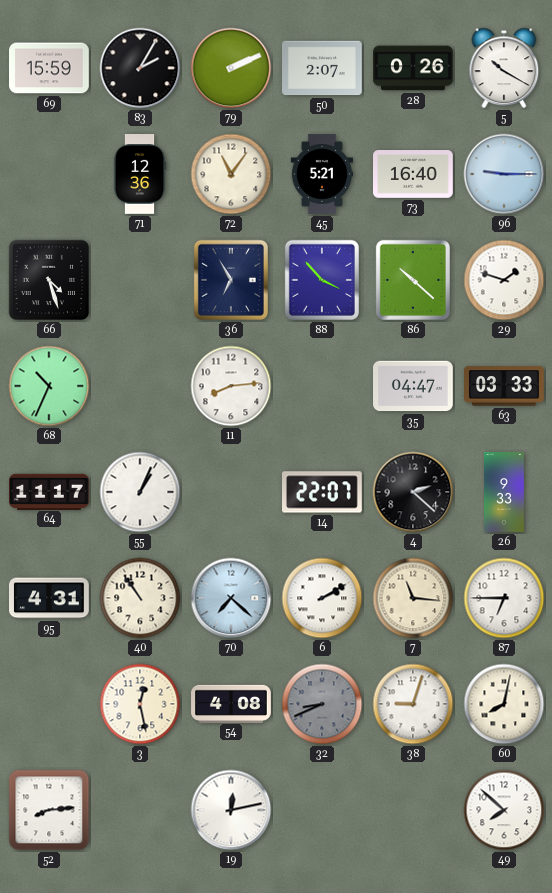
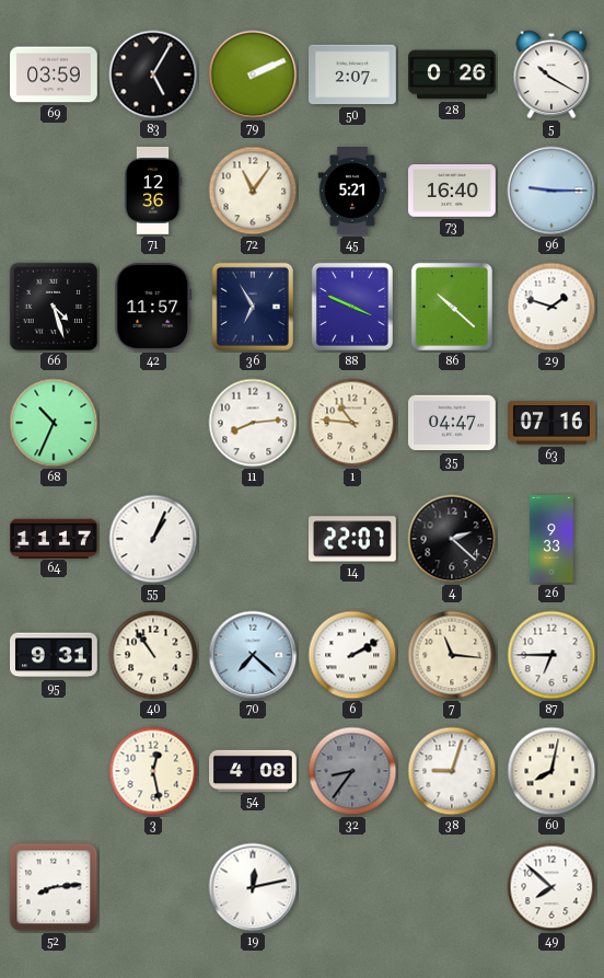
69: 15:59 -> 03:59 (55, 74)
83: 2:05 -> 5:05 (153, 74)
42: none -> 11:57 (153, 307)
88: 3:53 -> 3:49 (352, 307)
1: none -> 10:46 (352, 423)
63: 03:33 -> 07:16 (553, 423)
95: 4:31 -> 9:31 (55, 655)
32: 8:41 -> 8:36 (352, 771)
